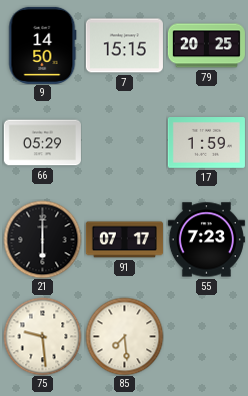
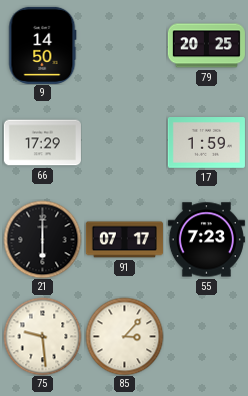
7: 15:15 -> none (124, 46)
66: 05:29 -> 17:29 (42, 143)
85: 7:29 -> 3:07 (124, 336)
